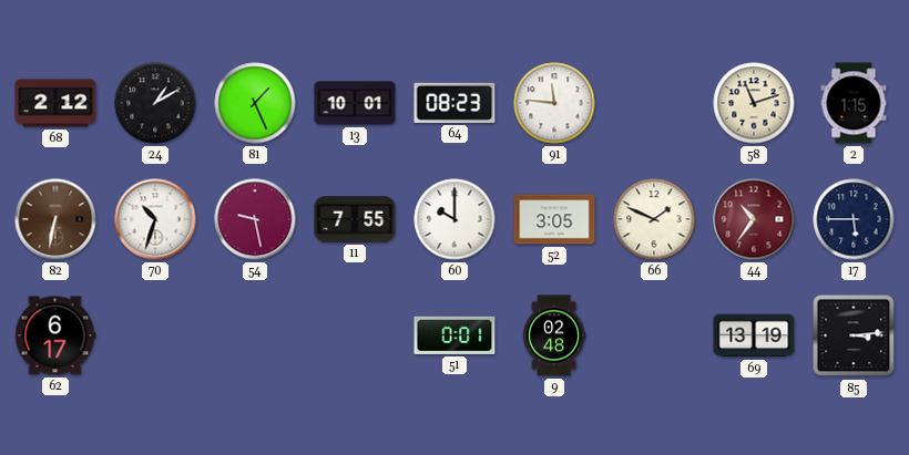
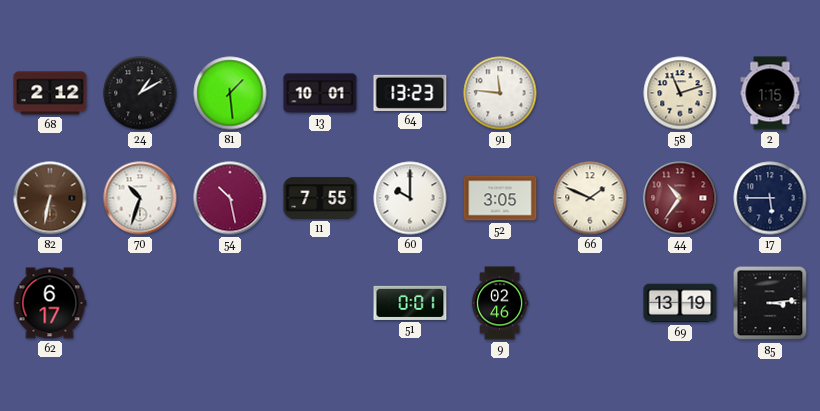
81: 1:26 -> 1:29 (230, 93)
64: 08:23 -> 13:23 (410, 93)
54: 9:28 -> 10:28 (230, 198)
9: 02:48 -> 02:46 (500, 303)
